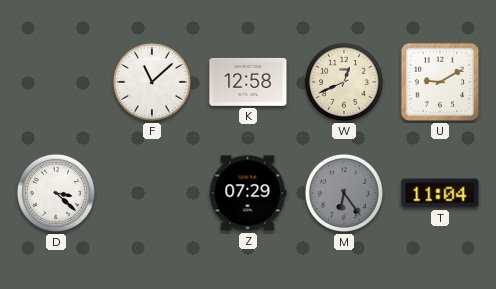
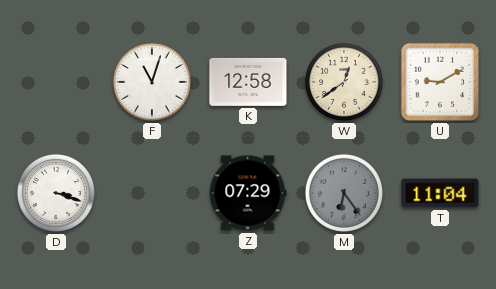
F: 11:08 -> 11:03 (152, 82)
W: 12:41 -> 12:39 (344, 82)
D: 3:22 -> 3:18 (56, 193)
